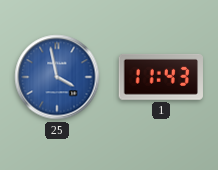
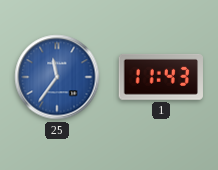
25: 3:58 -> 11:36 (57, 77)
